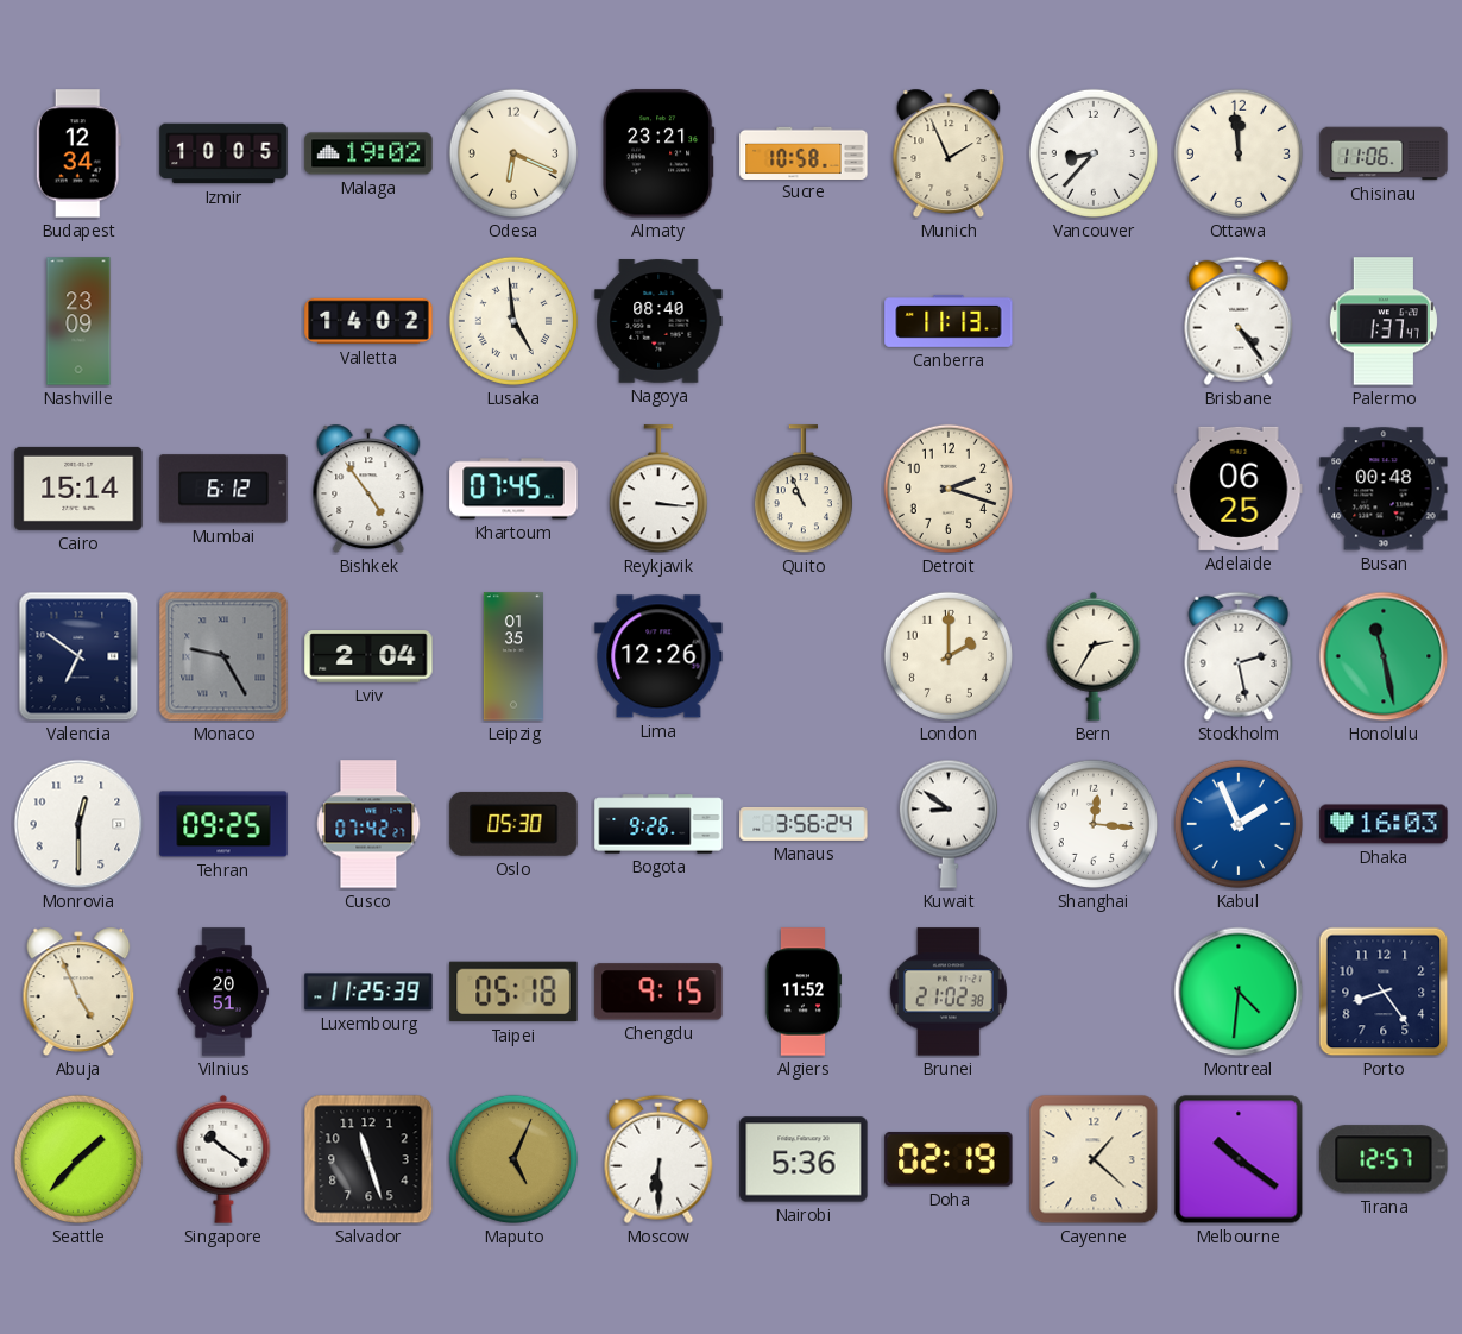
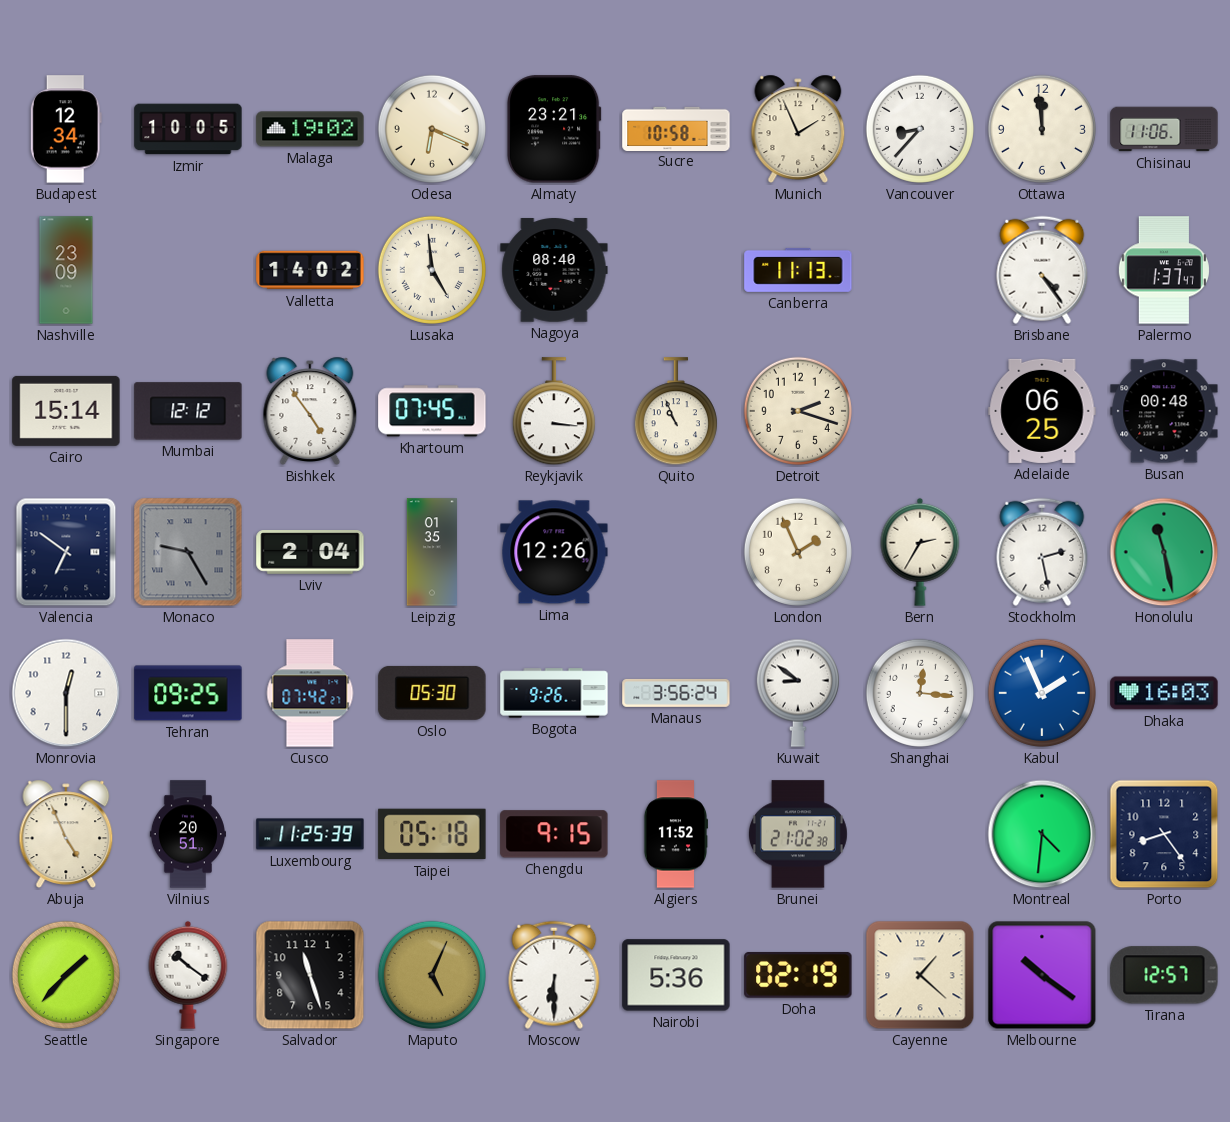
Mumbai: 6:12 -> 12:12 (188, 411)
London: 2:00 -> 1:56 (798, 552)
